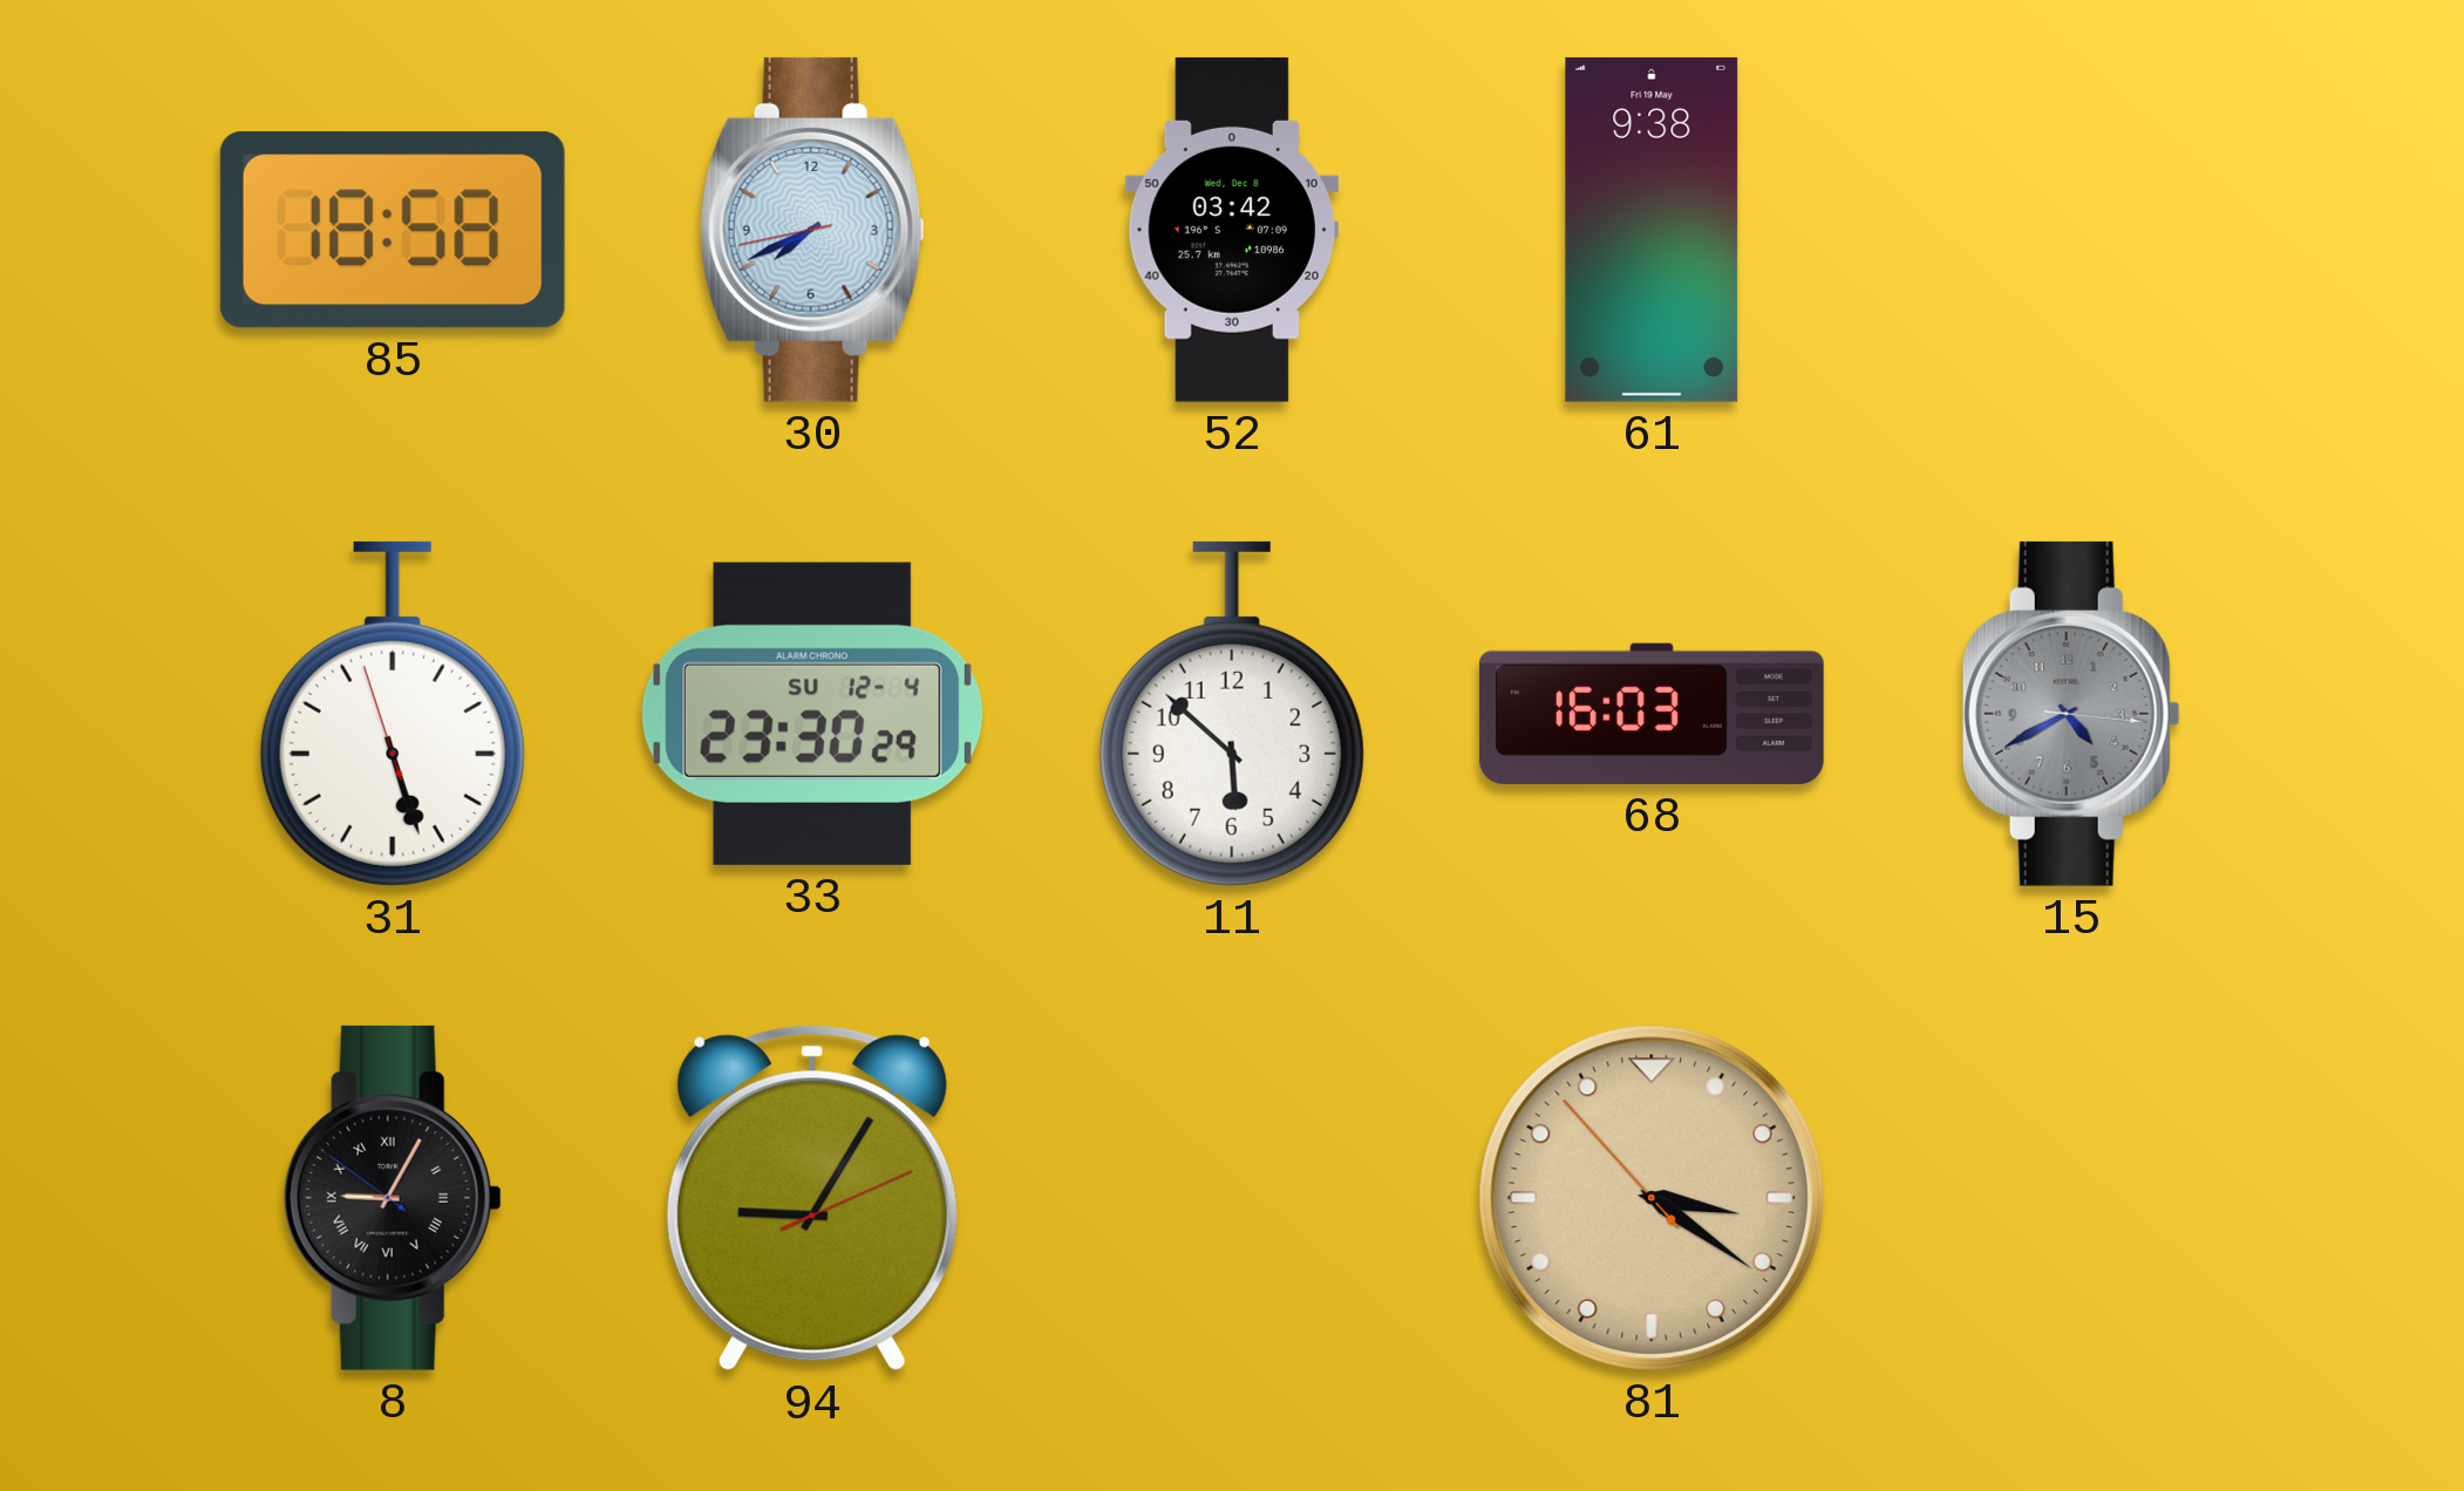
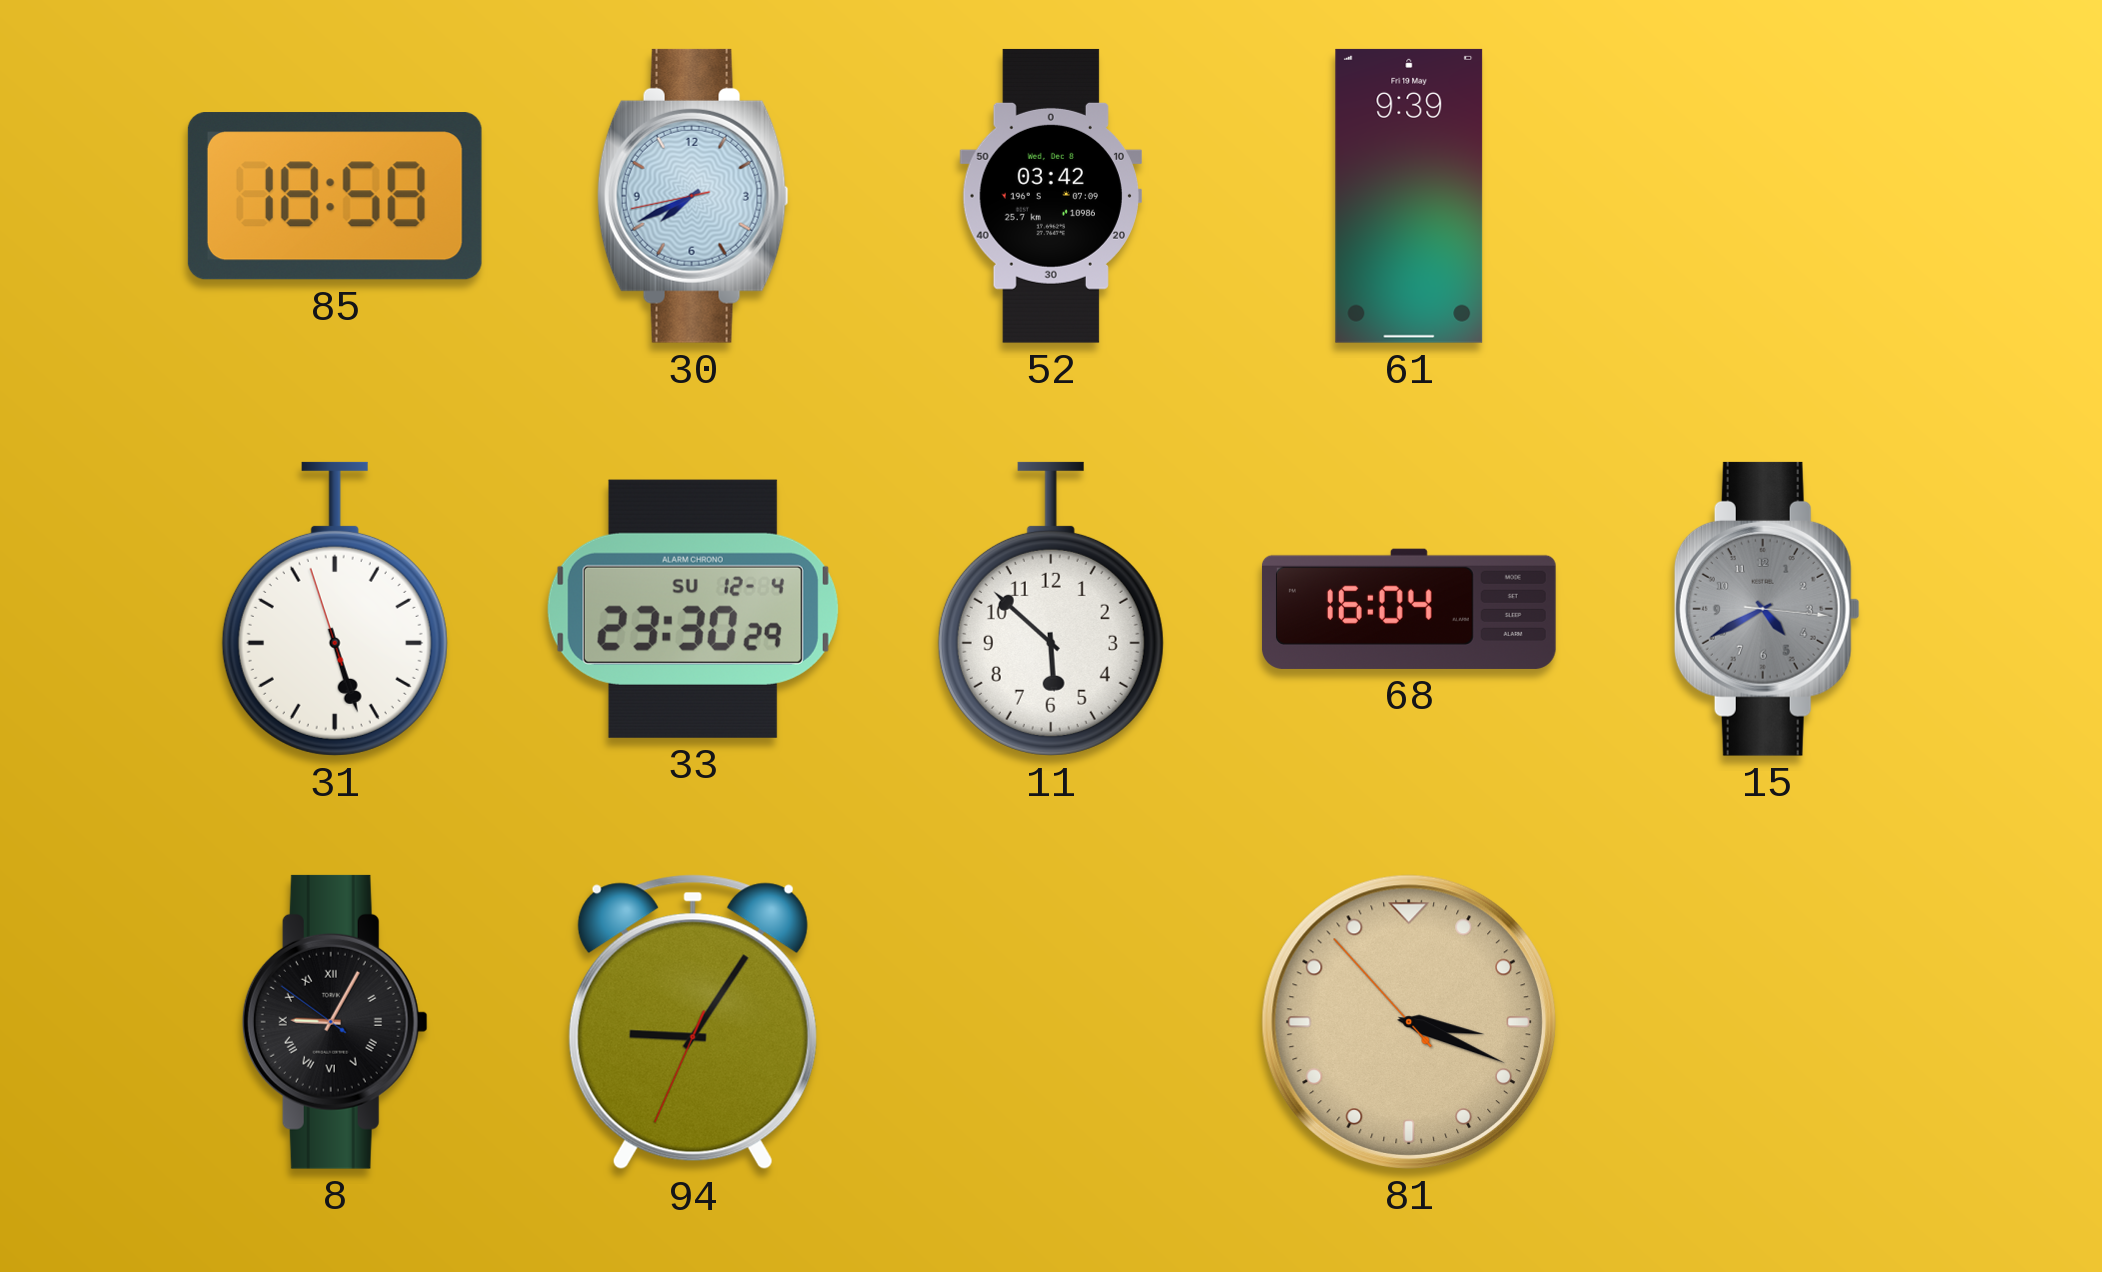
61: 9:38 -> 9:39 (1409, 196)
68: 16:03 -> 16:04 (1409, 609)
94: 9:05:11 -> 9:05:34 (693, 1022)
81: 3:20 -> 3:18 (1409, 1022)
